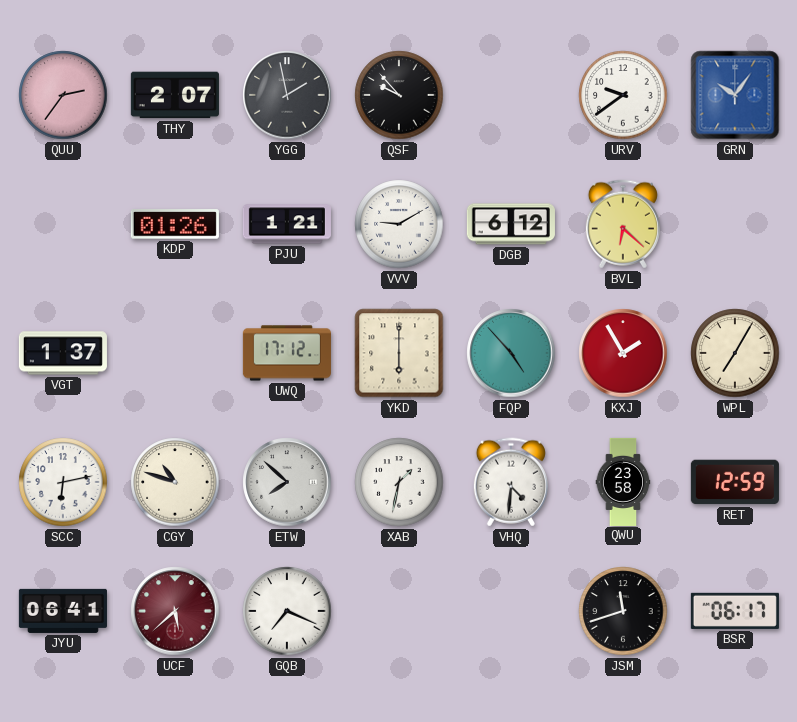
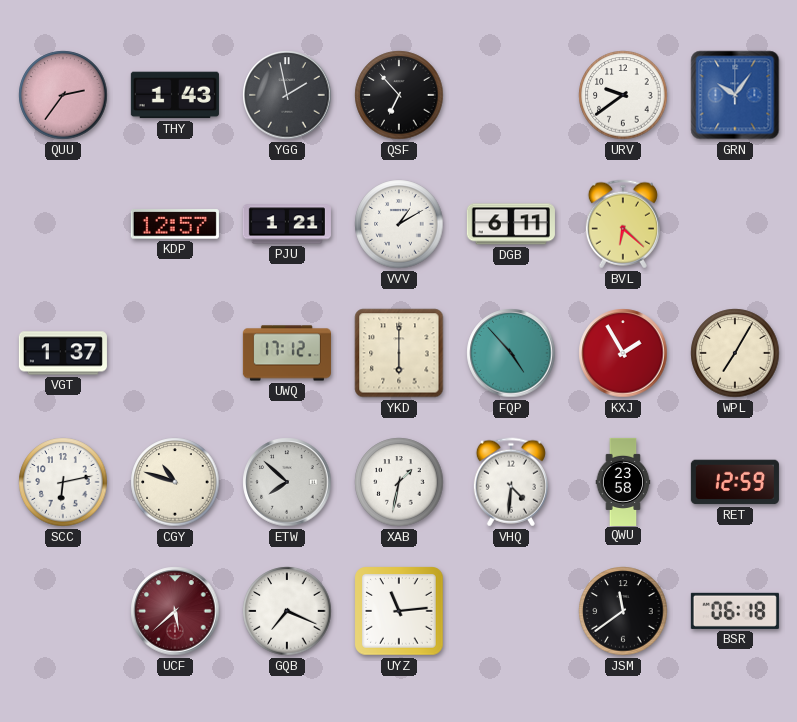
THY: 2:07 -> 1:43 (175, 95)
QSF: 9:53 -> 6:53 (399, 95)
KDP: 01:26 -> 12:57 (175, 224)
VVV: 9:10 -> 1:10 (399, 224)
DGB: 6:12 -> 6:11 (511, 224)
JYU: 06:41 -> none (63, 611)
UYZ: none -> 11:14 (399, 611)
JSM: 11:42 -> 11:39 (623, 611)
BSR: 06:17 -> 06:18 (735, 611)
